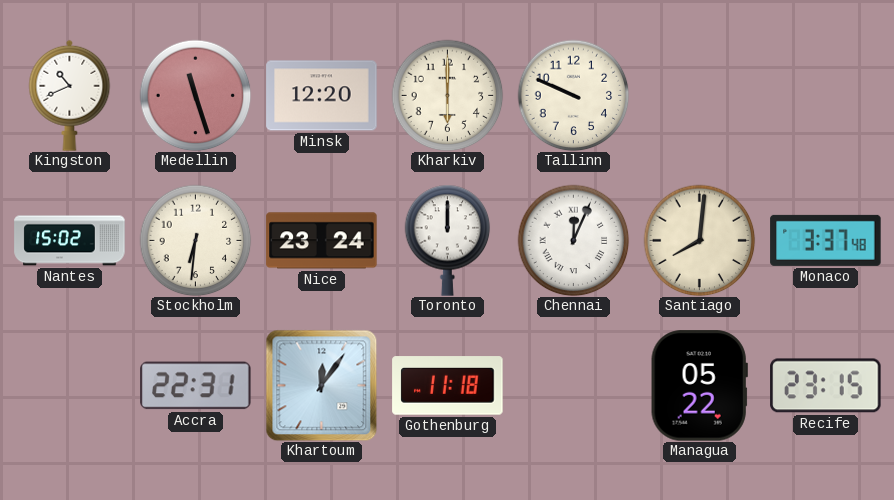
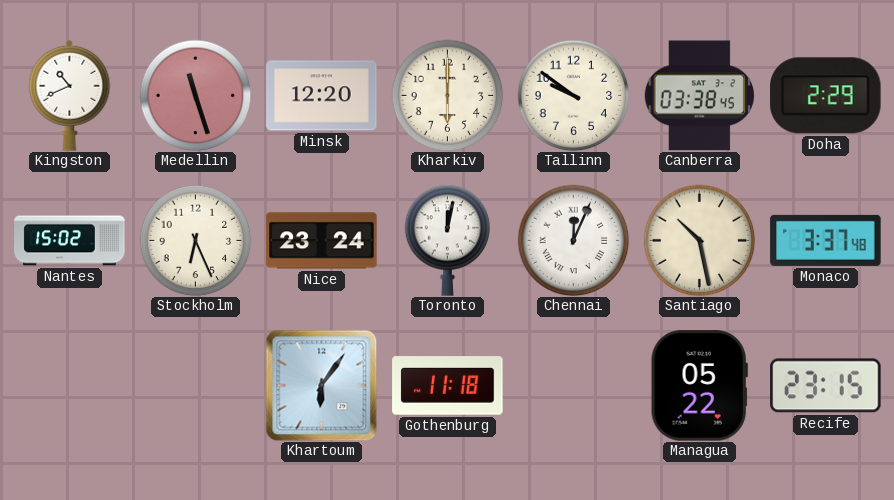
Tallinn: 9:49 -> 9:51 (573, 95)
Canberra: none -> 03:38 (699, 96)
Doha: none -> 2:29 (826, 96)
Stockholm: 6:31 -> 6:26 (195, 240)
Toronto: 12:00 -> 12:02 (448, 240)
Santiago: 8:01 -> 10:28 (699, 240)
Accra: 22:31 -> none (196, 386)
Khartoum: 12:06 -> 6:06 (321, 385)
